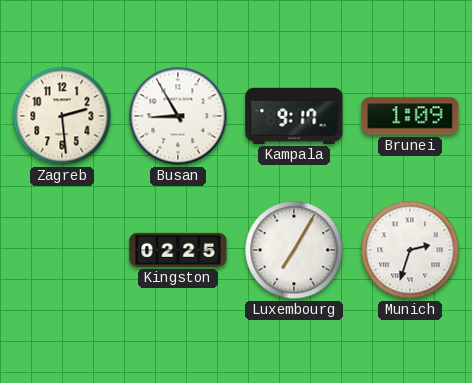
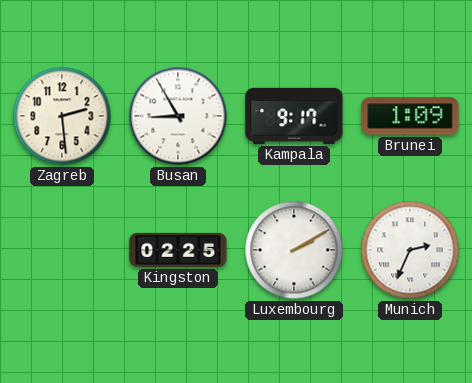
Luxembourg: 7:05 -> 2:10 (294, 250)
Munich: 2:33 -> 2:34 (410, 250)
